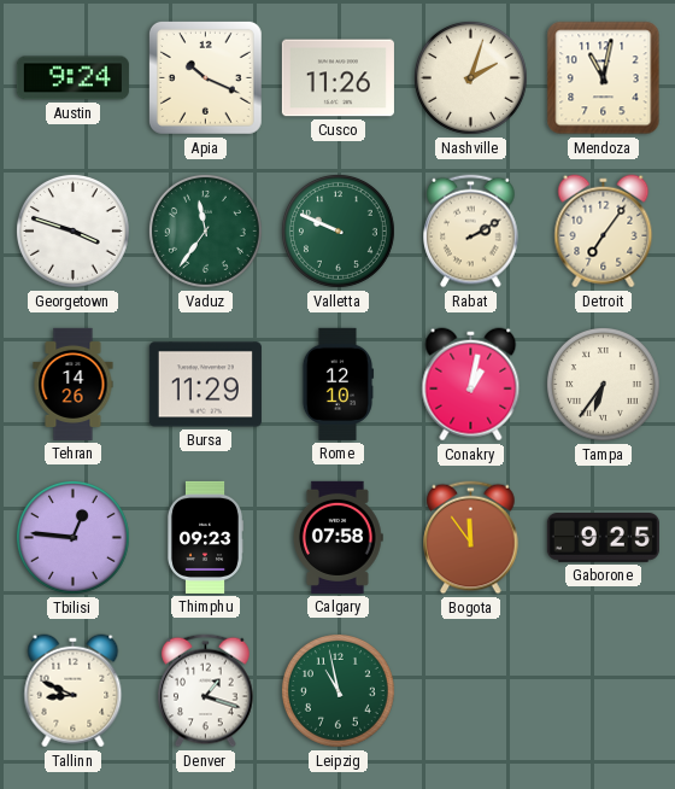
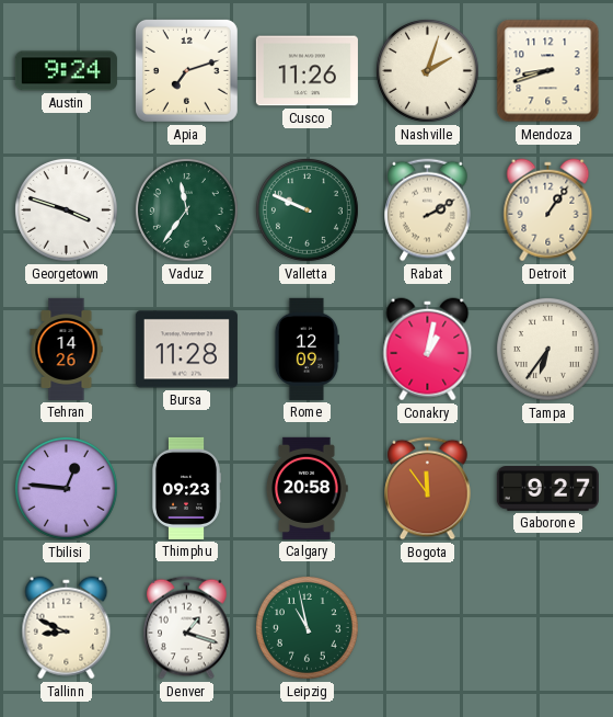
Apia: 10:19 -> 7:12 (186, 70)
Mendoza: 11:02 -> 8:42 (548, 71)
Detroit: 7:06 -> 1:06 (548, 210)
Bursa: 11:29 -> 11:28 (186, 350)
Rome: 12:10 -> 12:09 (307, 349)
Calgary: 07:58 -> 20:58 (308, 488)
Gaborone: 9:25 -> 9:27 (547, 489)
